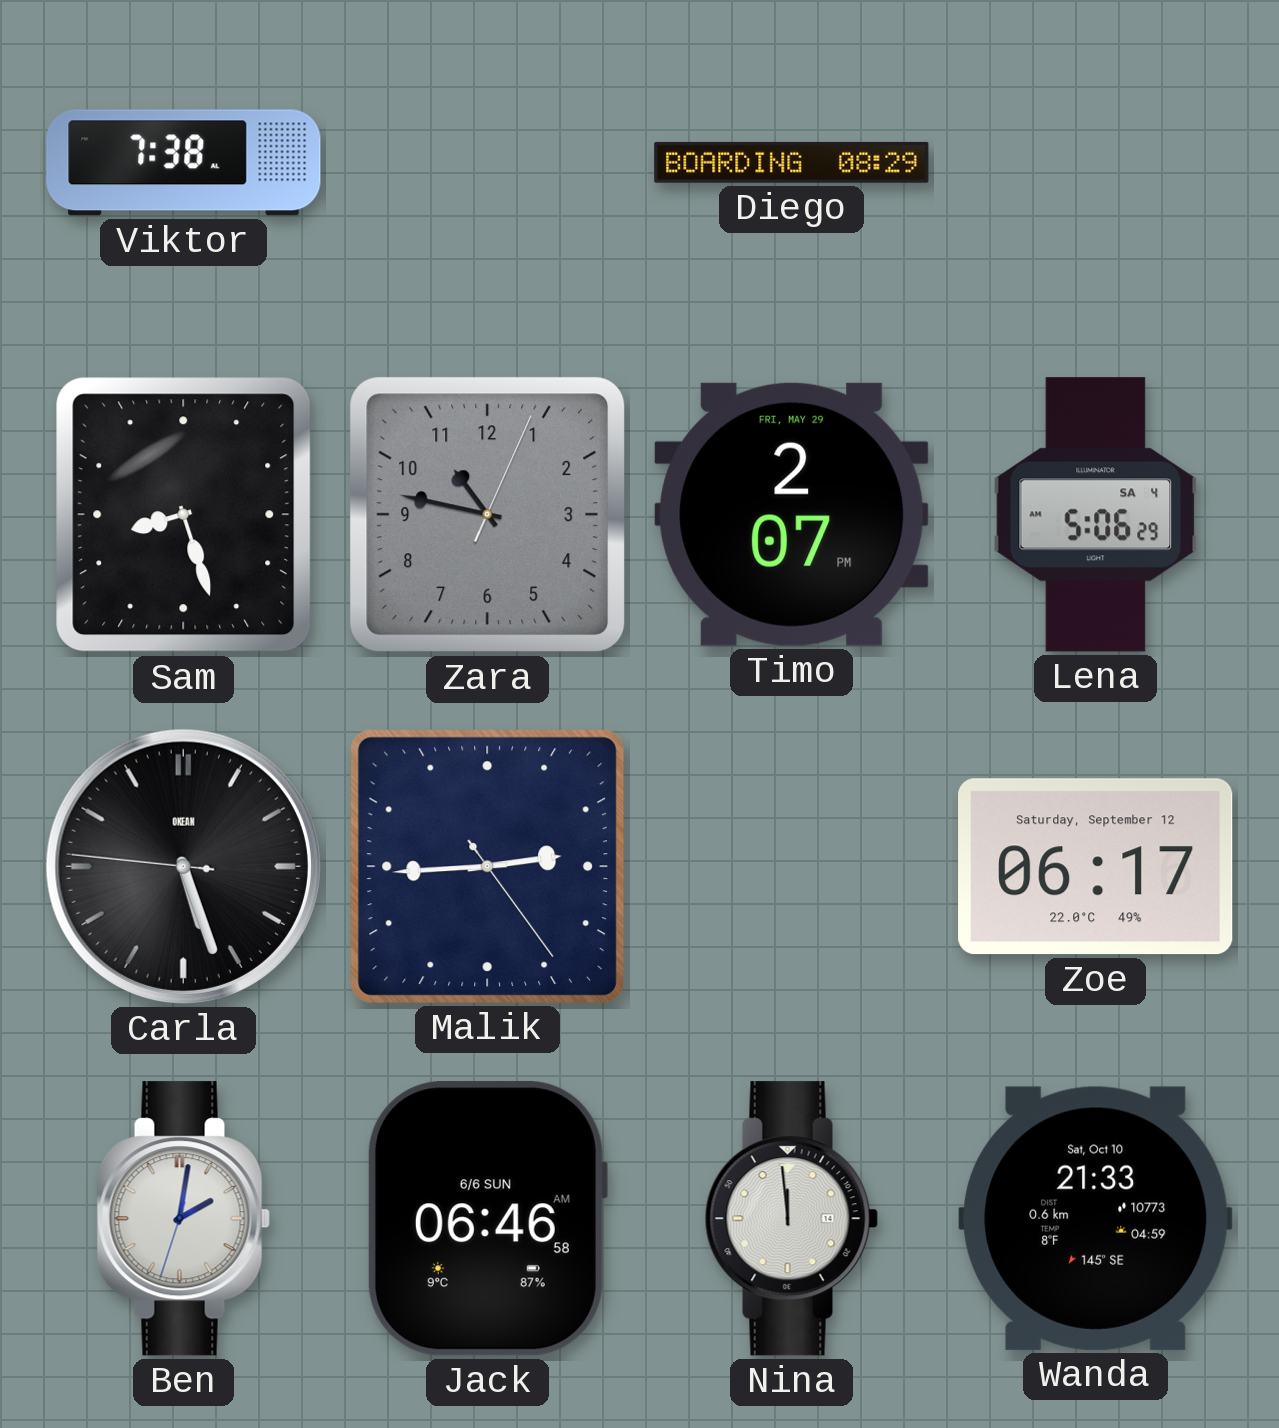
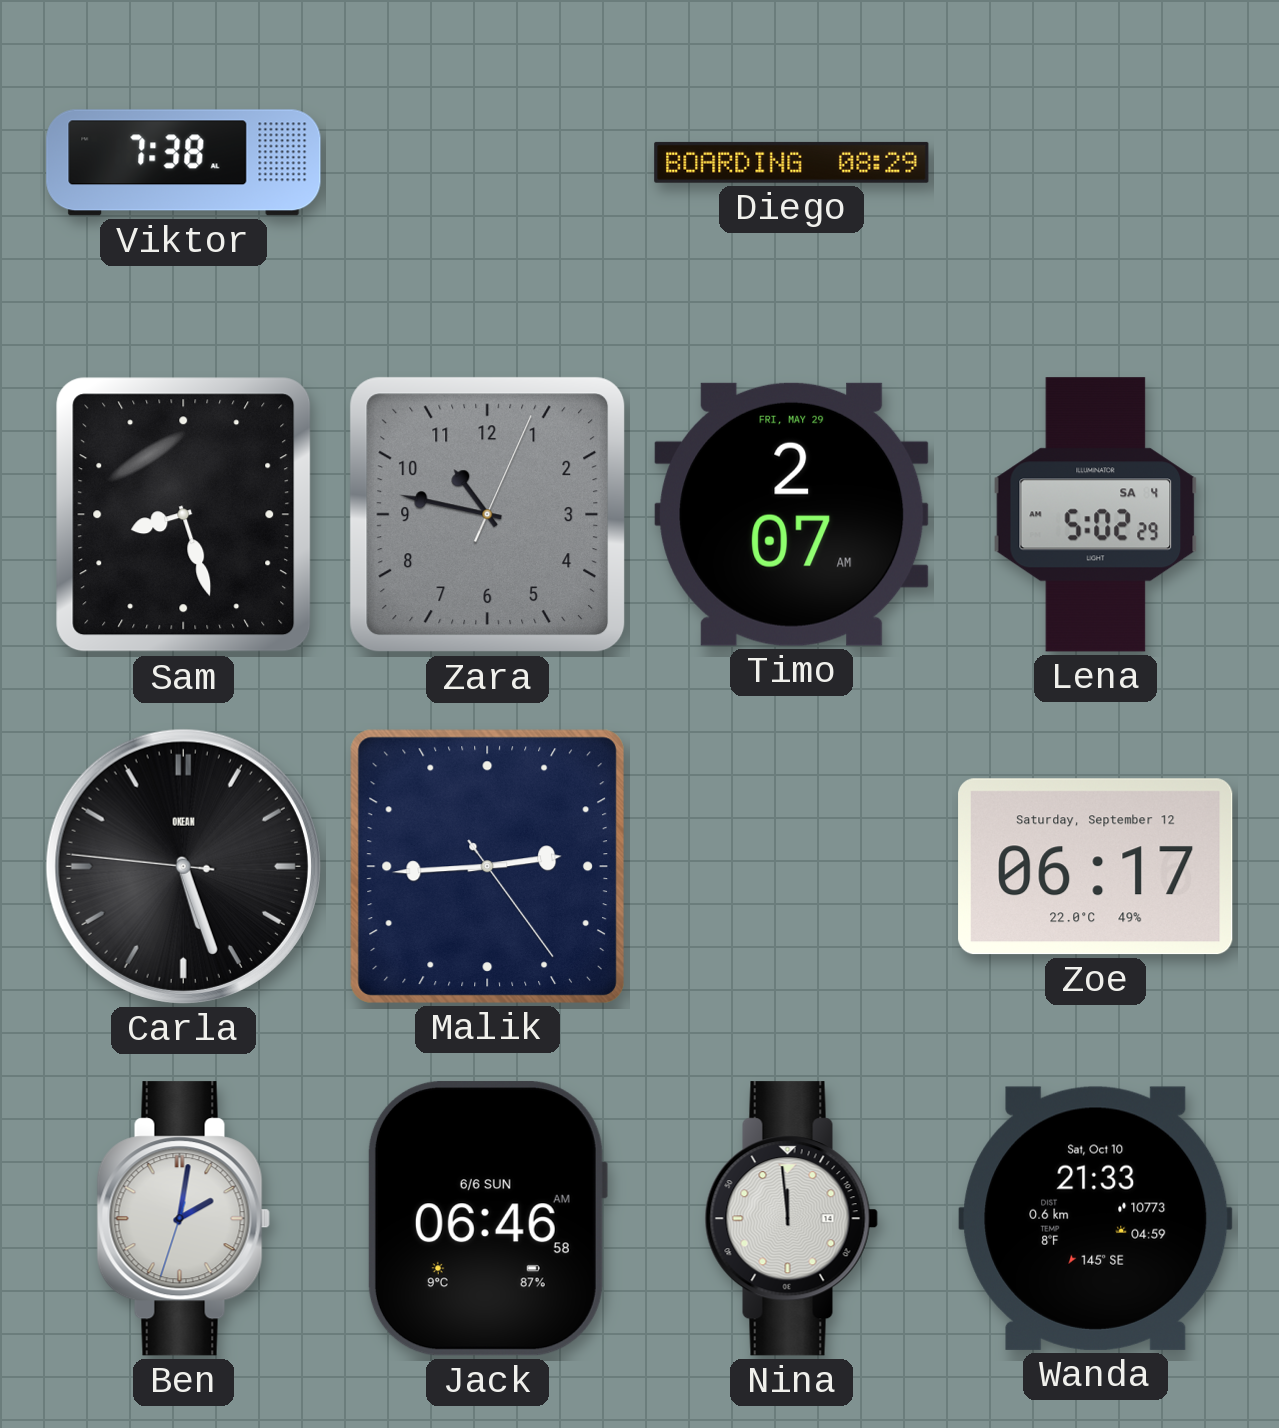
Timo: 2:07 PM -> 2:07 AM (792, 514)
Lena: 5:06 -> 5:02 (1096, 515)
